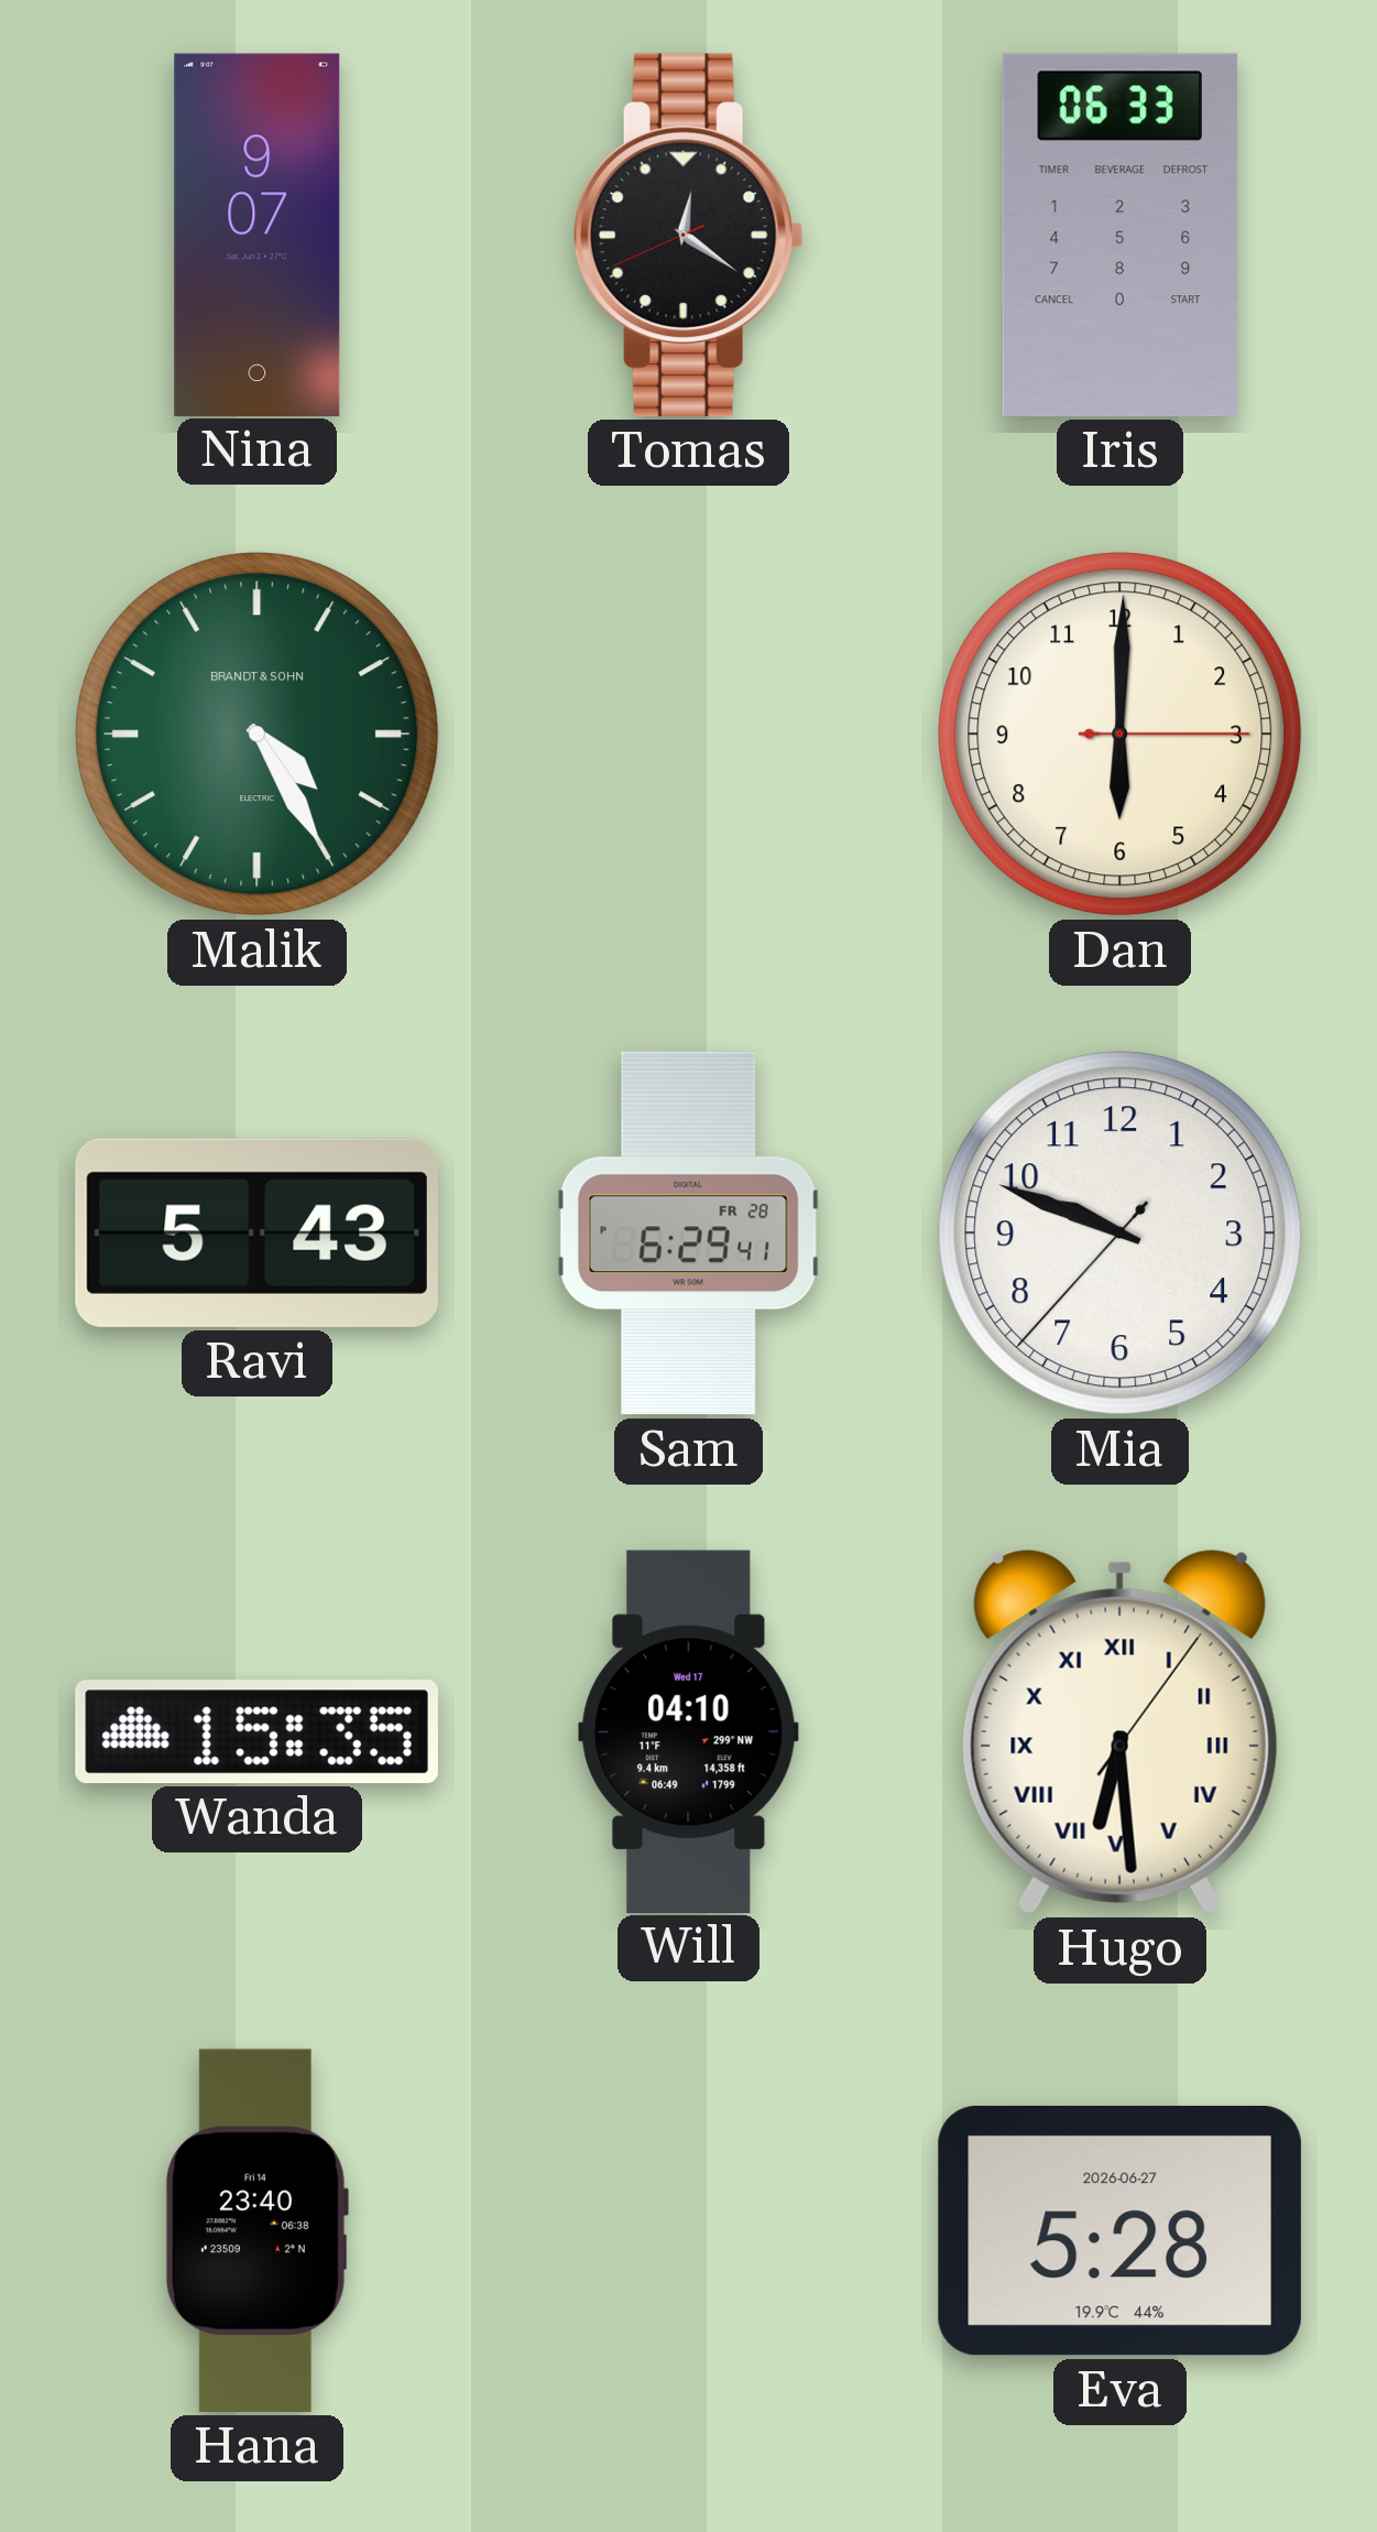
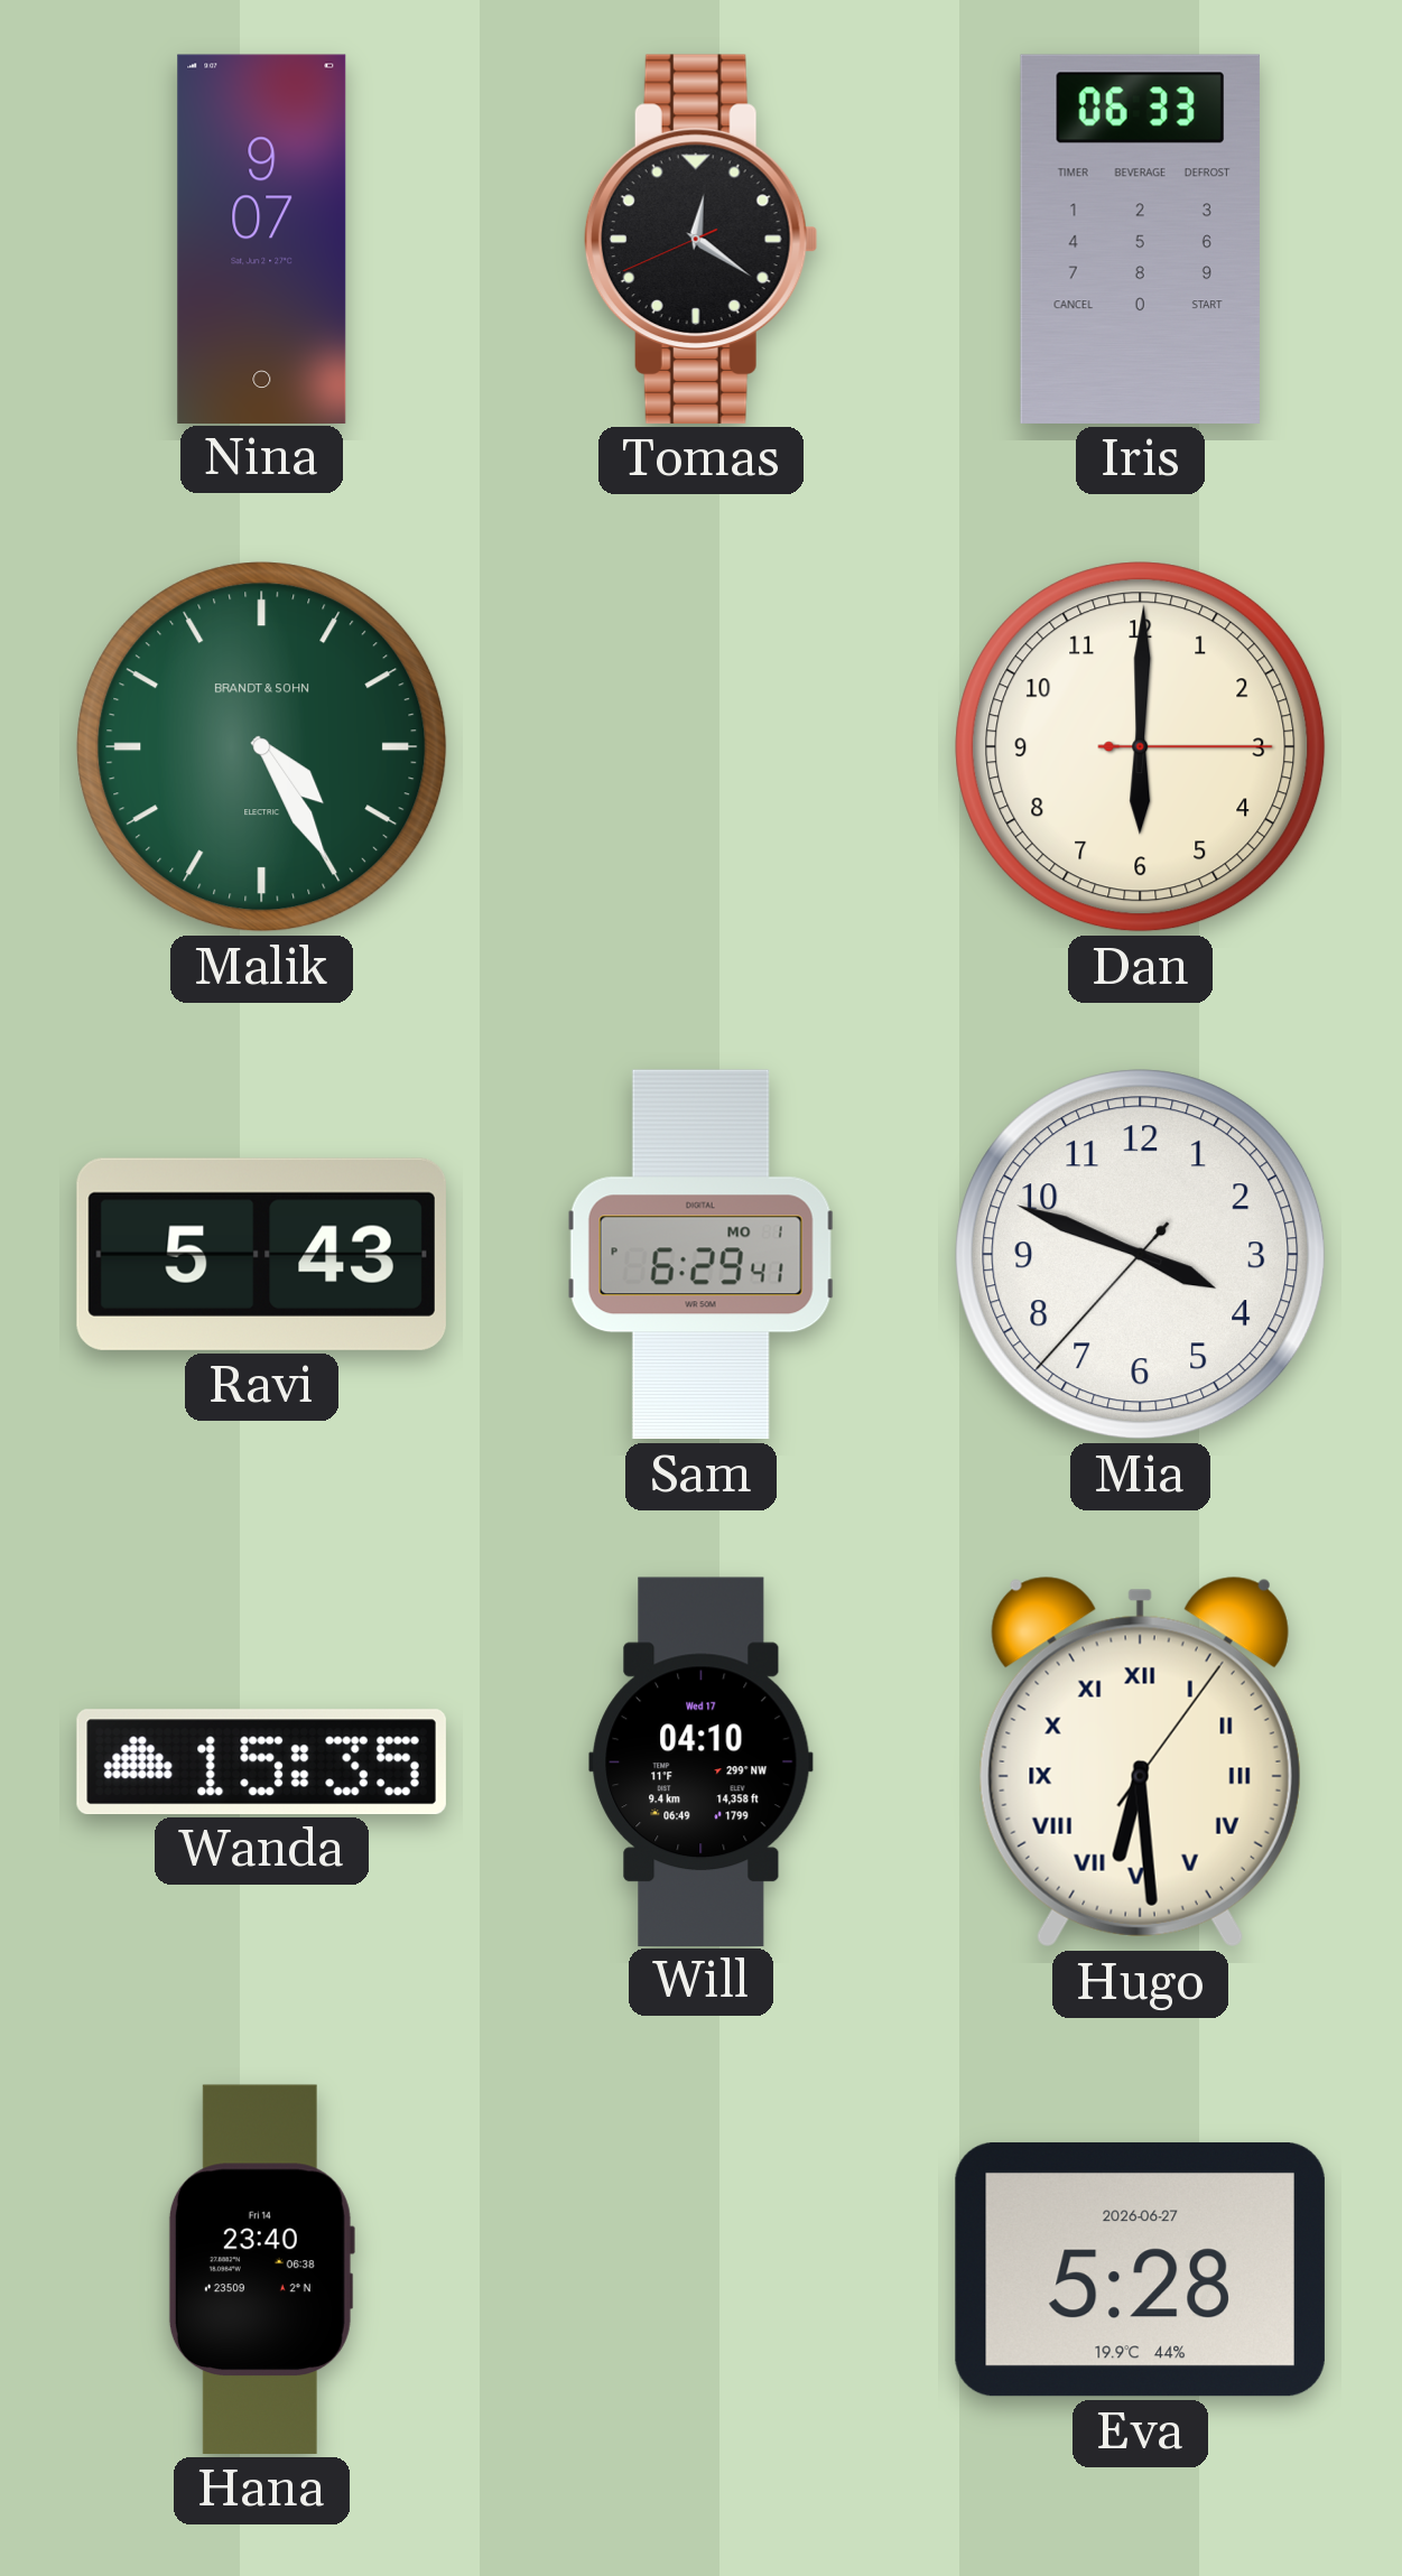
Sam date: FR 28 -> MO 1 (700, 1255)
Mia: 9:48 -> 3:48 (1141, 1255)
